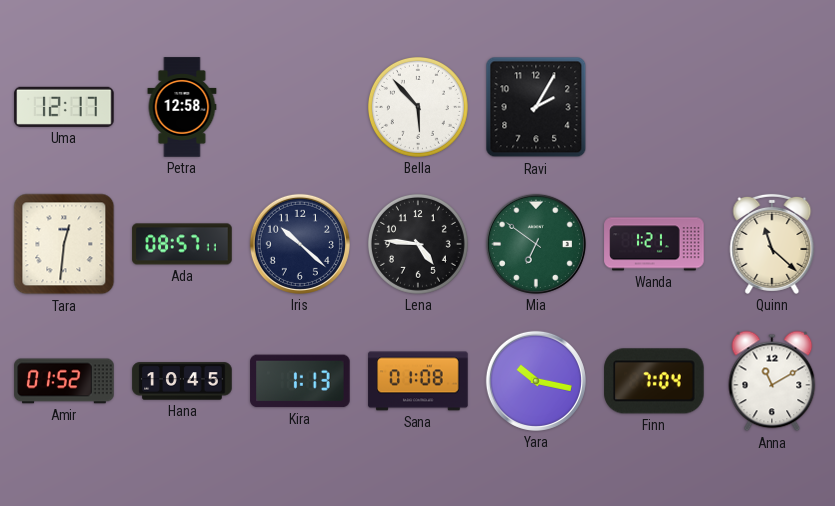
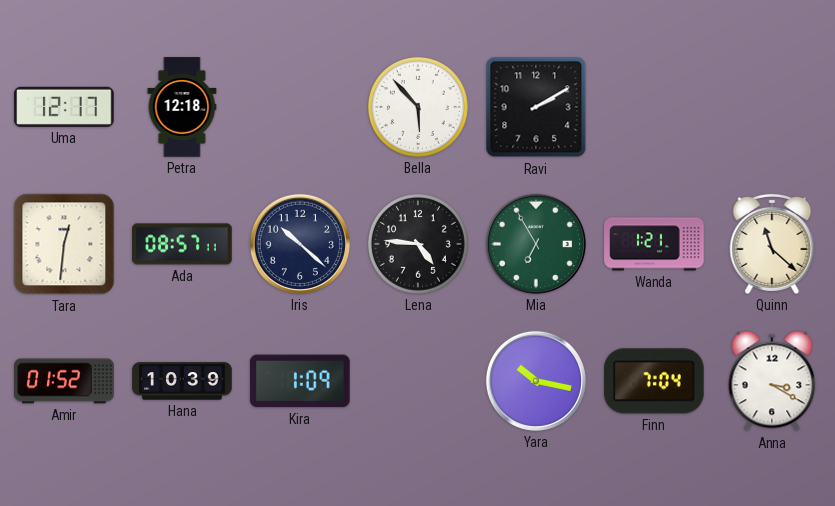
Petra: 12:58 -> 12:18 (182, 107)
Ravi: 2:05 -> 2:10 (536, 107)
Mia: 6:51 -> 6:55 (536, 244)
Hana: 10:45 -> 10:39 (182, 381)
Kira: 1:13 -> 1:09 (300, 381)
Sana: 01:08 -> none (418, 381)
Anna: 11:10 -> 3:20 (772, 381)
